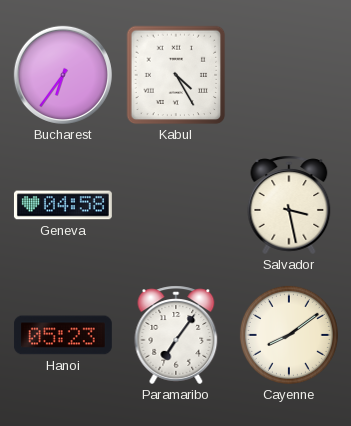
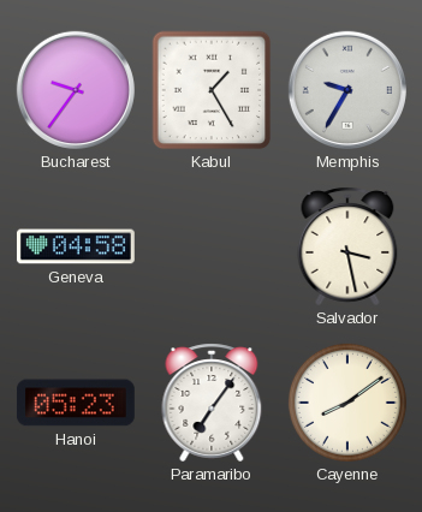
Bucharest: 6:36 -> 9:36 (76, 90)
Kabul: 4:25 -> 1:25 (212, 90)
Memphis: none -> 9:35 (347, 90)
